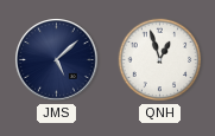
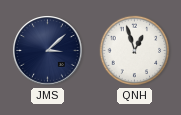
JMS: 5:08 -> 3:08 (48, 51)
